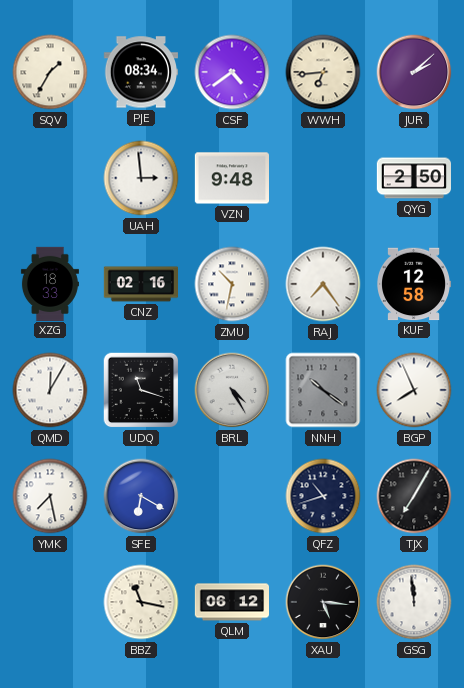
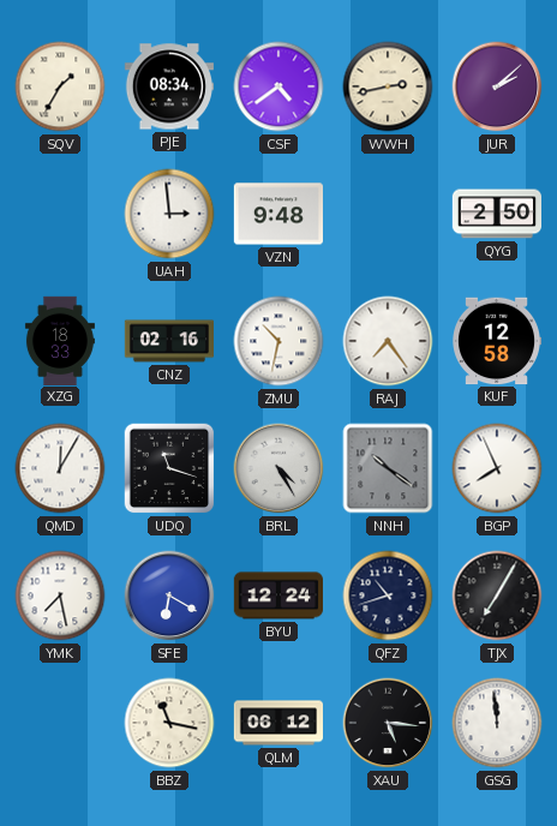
WWH: 6:44 -> 2:43 (388, 86)
BYU: none -> 12:24 (277, 595)
